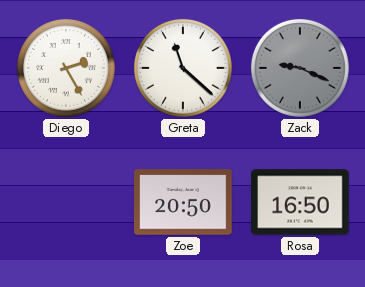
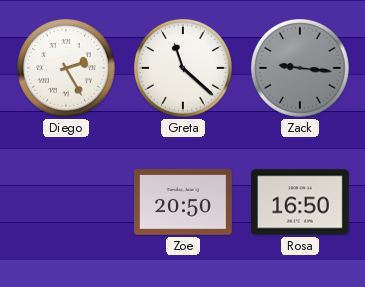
Zack: 9:19 -> 9:16 (300, 68)
